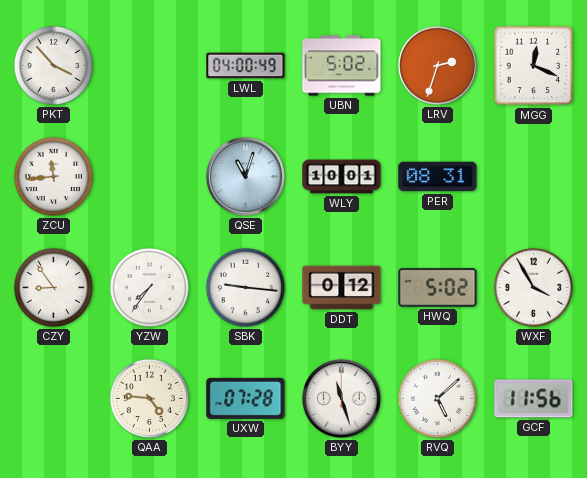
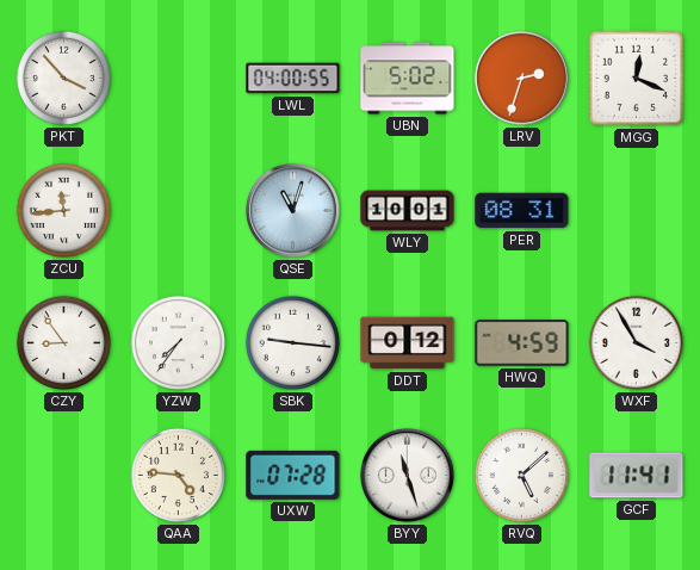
LWL: 04:00:49 -> 04:00:55 (293, 79)
HWQ: 5:02 -> 4:59 (522, 343)
GCF: 11:56 -> 11:41 (637, 476)
